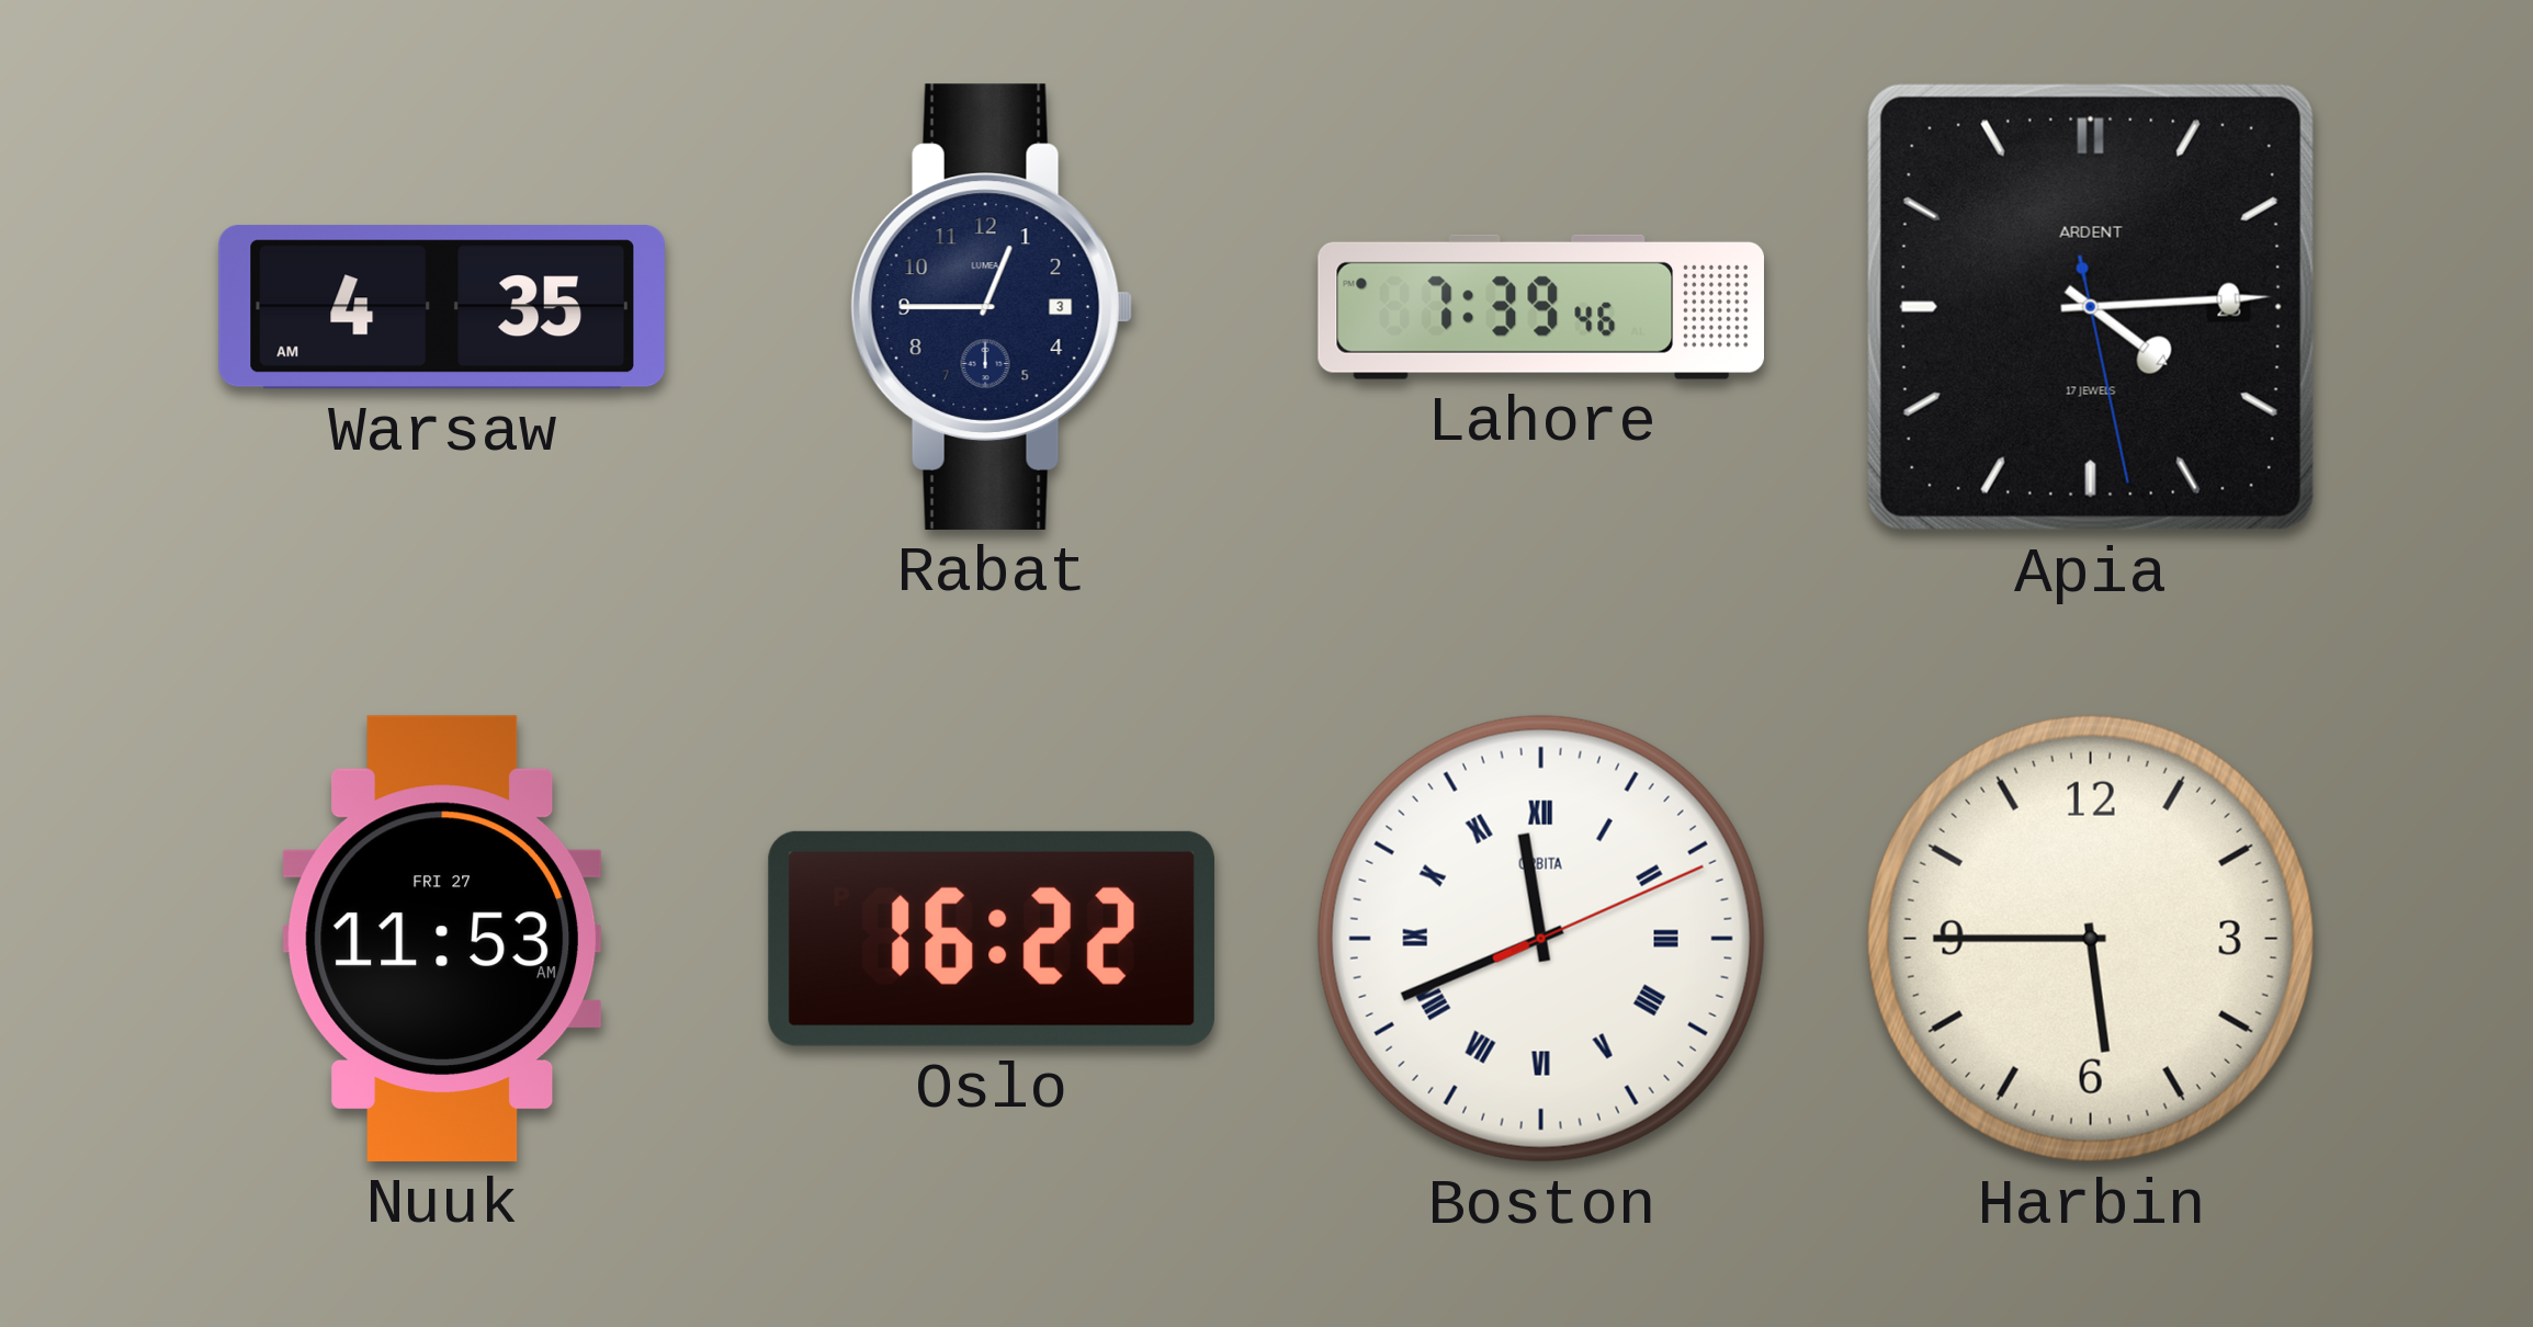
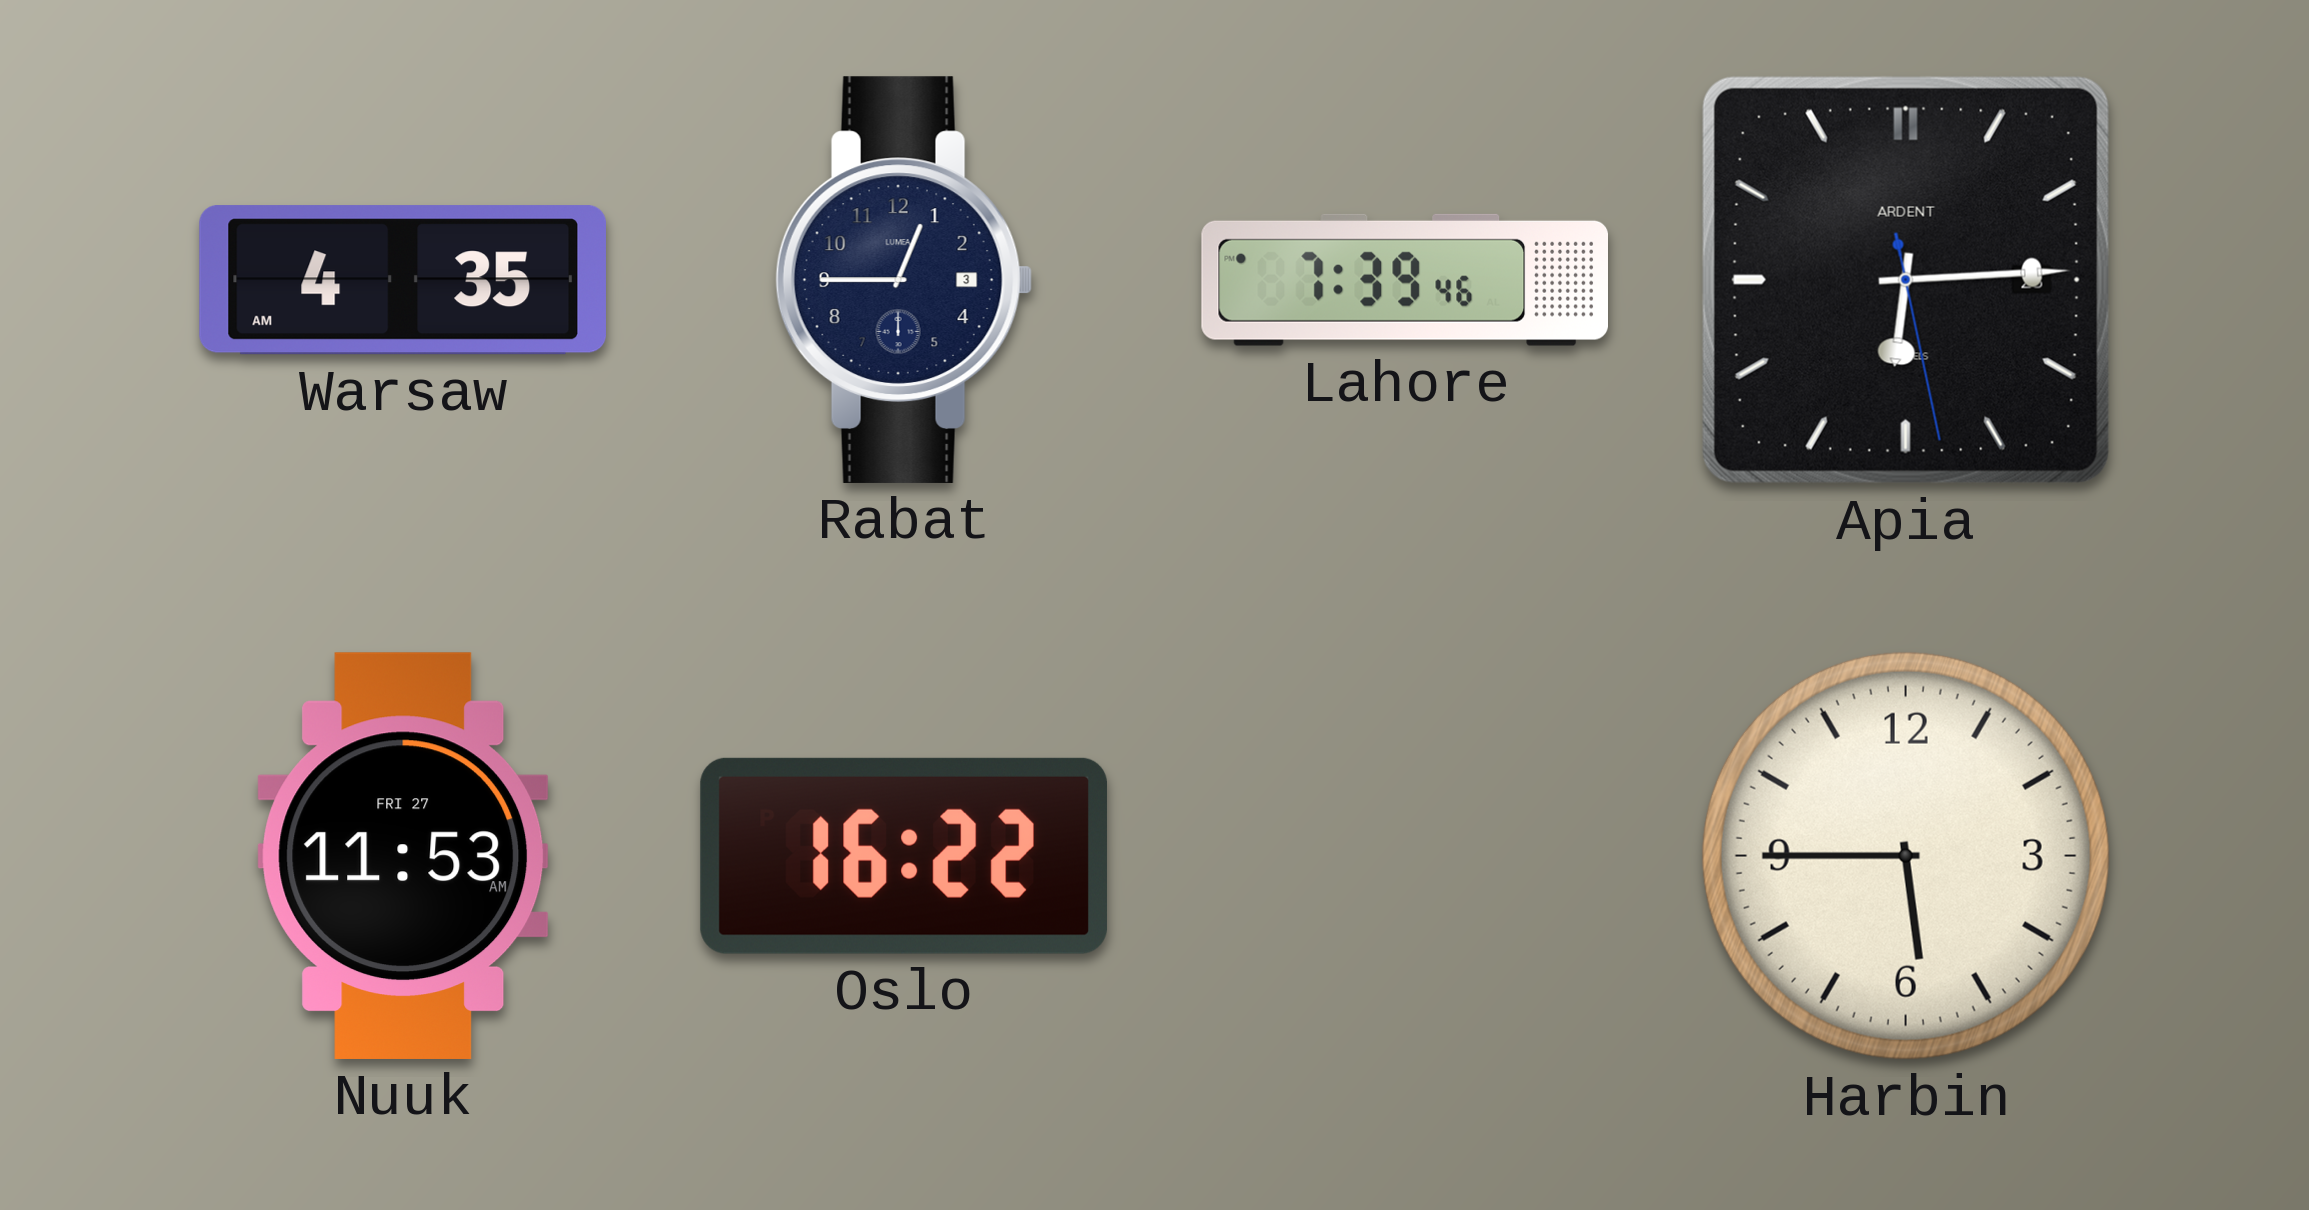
Apia: 4:14 -> 6:14 (1906, 280)
Boston: 11:41 -> none (1541, 939)
